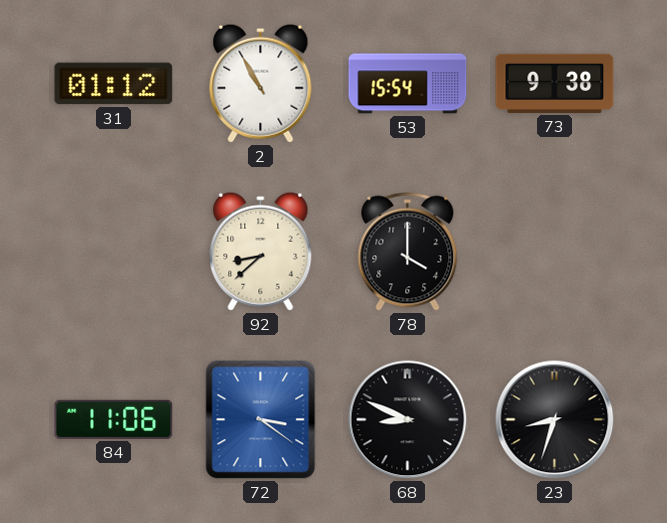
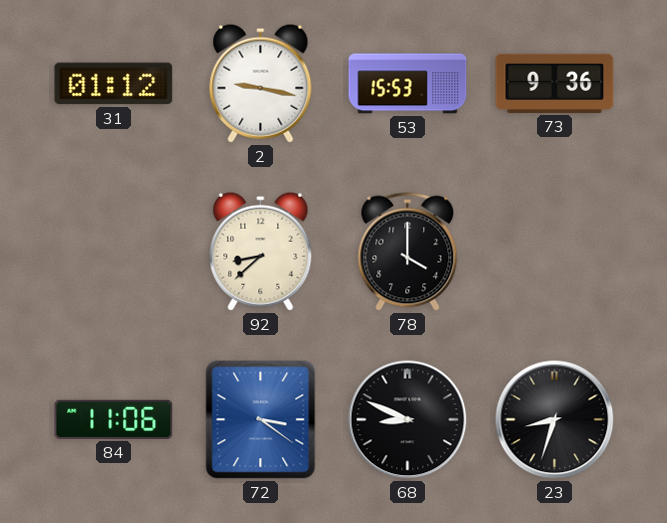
2: 10:55 -> 9:17 (261, 83)
53: 15:54 -> 15:53 (408, 84)
73: 9:38 -> 9:36 (555, 83)
